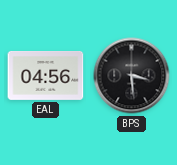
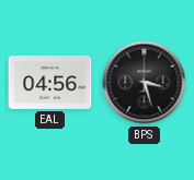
BPS: 3:29 -> 3:27 (145, 83)
